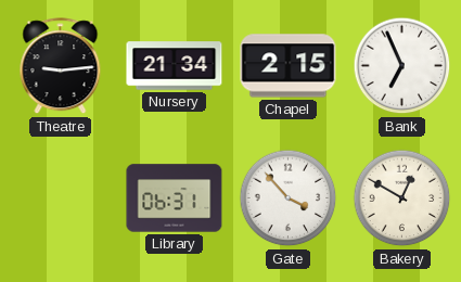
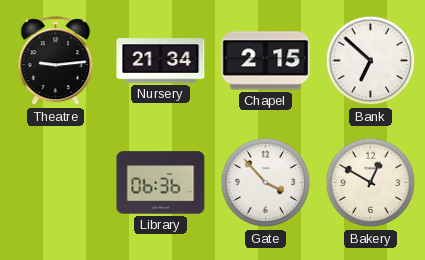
Bank: 6:56 -> 6:52 (371, 61)
Library: 06:31 -> 06:36 (161, 183)
